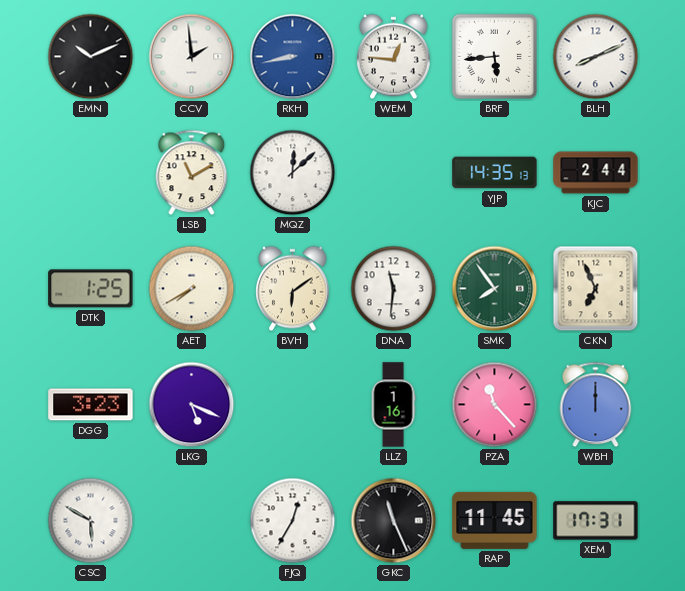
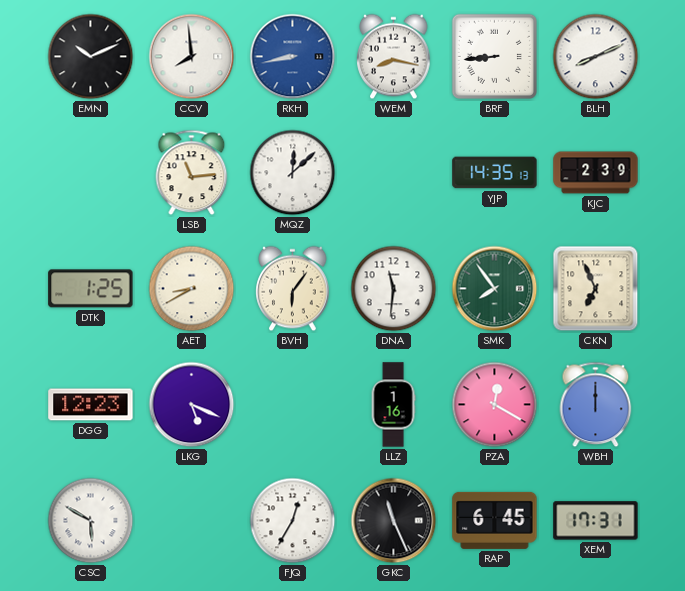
CCV: 1:59 -> 7:59 (192, 57)
WEM: 12:46 -> 8:17 (394, 57)
BRF: 5:44 -> 8:44 (494, 56)
LSB: 11:10 -> 11:14 (192, 173)
KJC: 2:44 -> 2:39 (596, 173)
AET: 7:40 -> 8:40 (192, 289)
BVH: 6:09 -> 6:06 (293, 289)
DGG: 3:23 -> 12:23 (91, 405)
PZA: 11:23 -> 12:20 (495, 405)
RAP: 11:45 -> 6:45 (495, 520)
